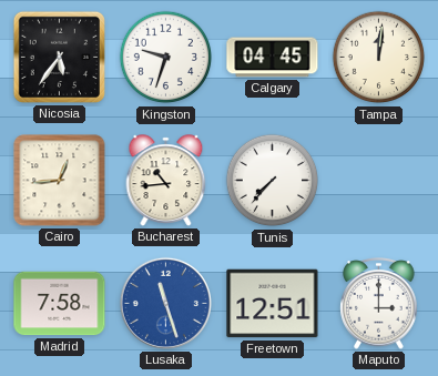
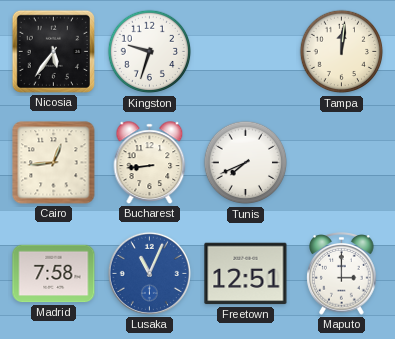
Calgary: 04:45 -> none (273, 58)
Bucharest: 10:44 -> 8:44 (150, 163)
Tunis: 7:37 -> 7:41 (246, 163)
Lusaka: 11:27 -> 11:04 (149, 273)
